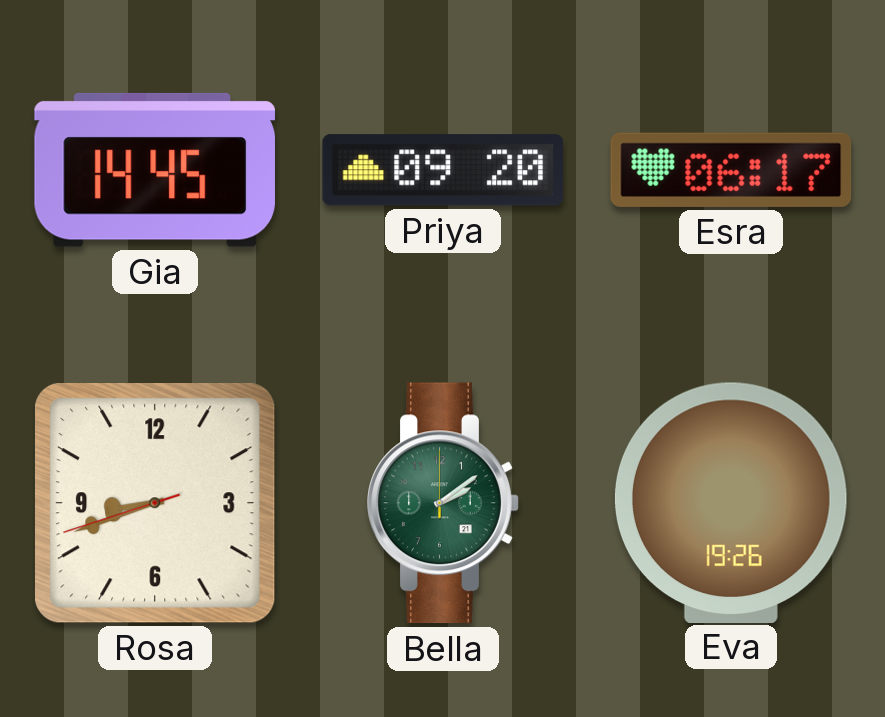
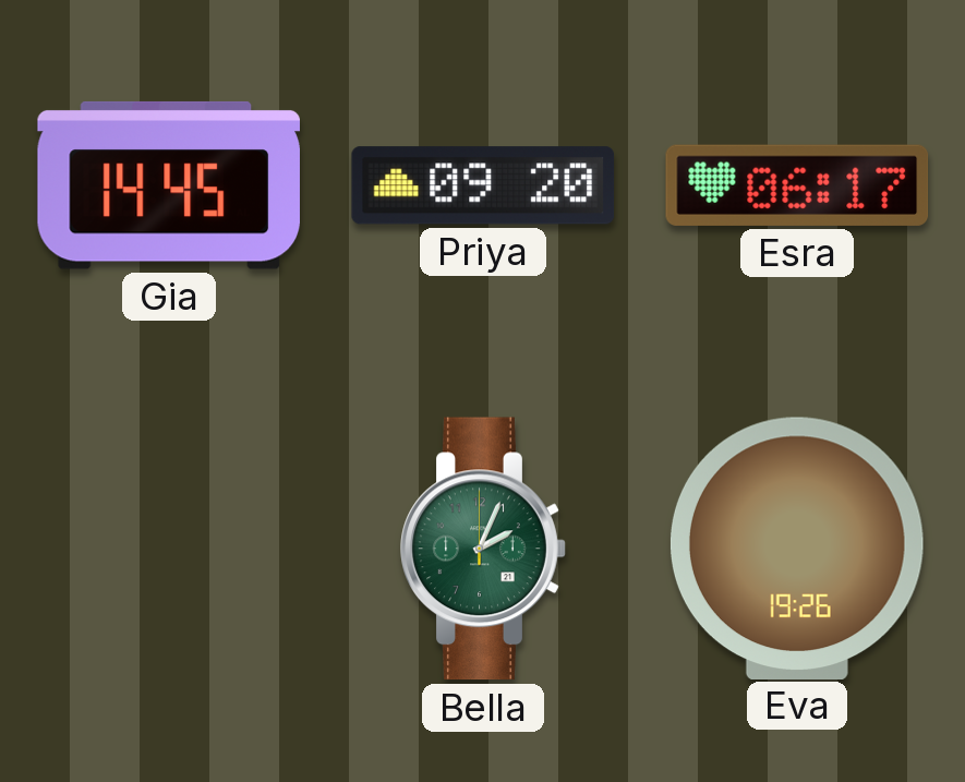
Rosa: 8:41 -> none (156, 504)
Bella: 2:09 -> 2:04 (483, 549)
